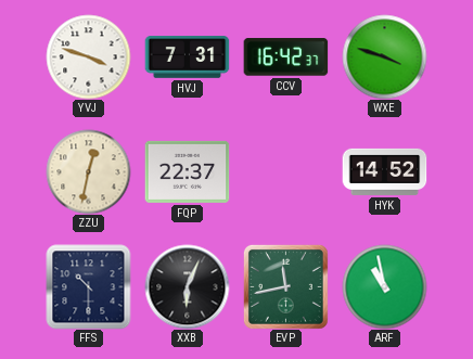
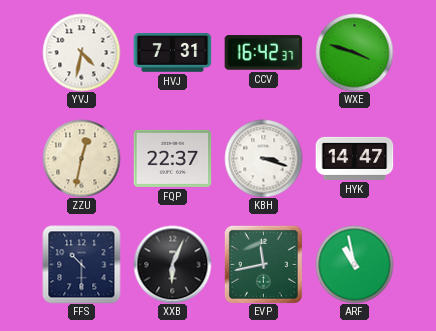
YVJ: 3:48 -> 4:32 (81, 52)
KBH: none -> 3:18 (263, 158)
HYK: 14:52 -> 14:47 (354, 158)
